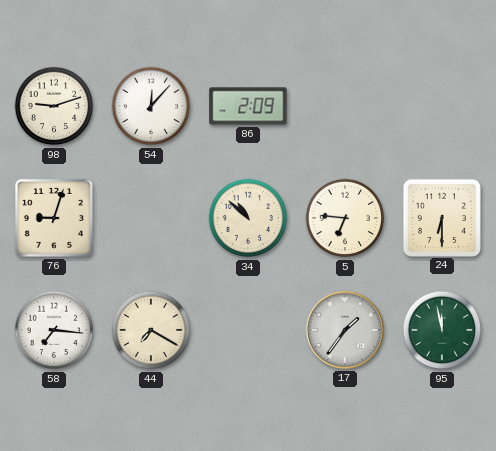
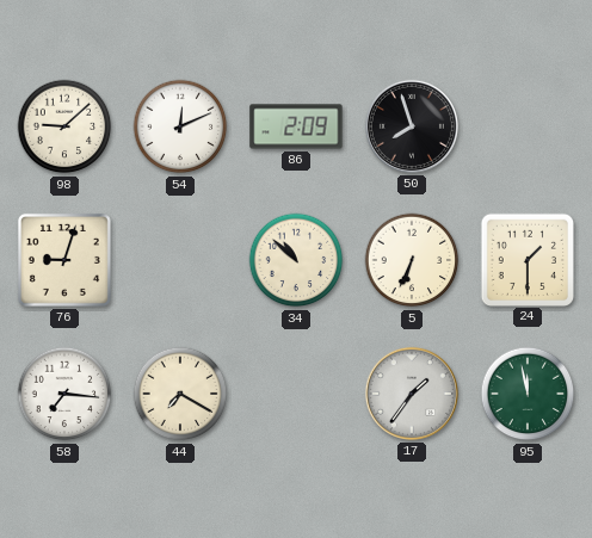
98: 9:12 -> 9:08 (64, 126)
54: 12:07 -> 12:11 (180, 126)
50: none -> 7:57 (412, 126)
5: 6:46 -> 6:34 (412, 260)
24: 6:30 -> 1:30 (526, 259)
